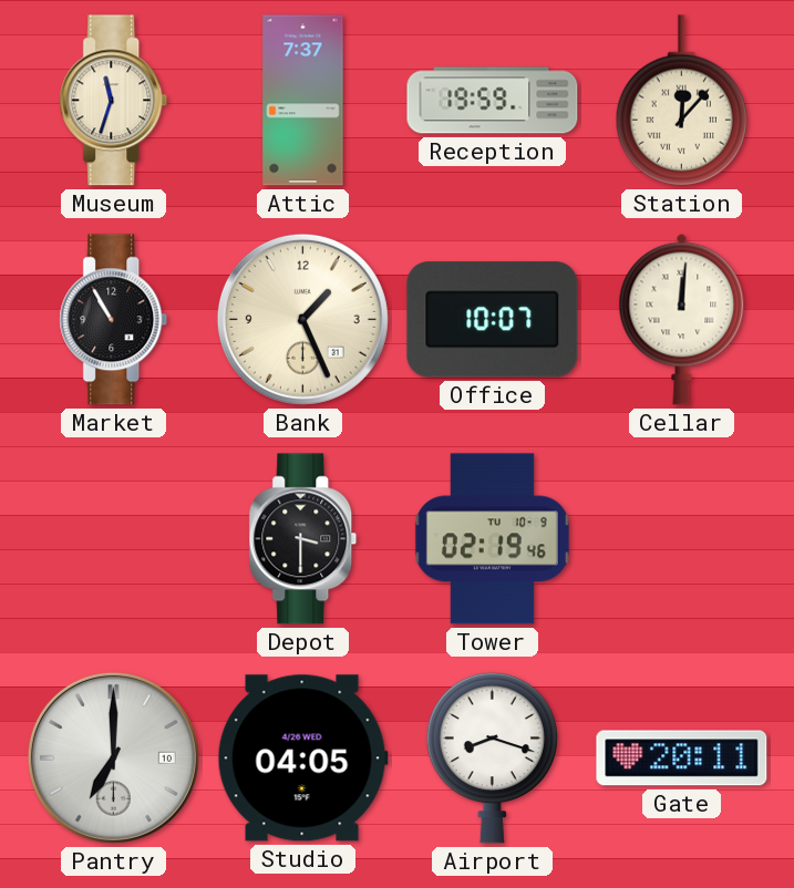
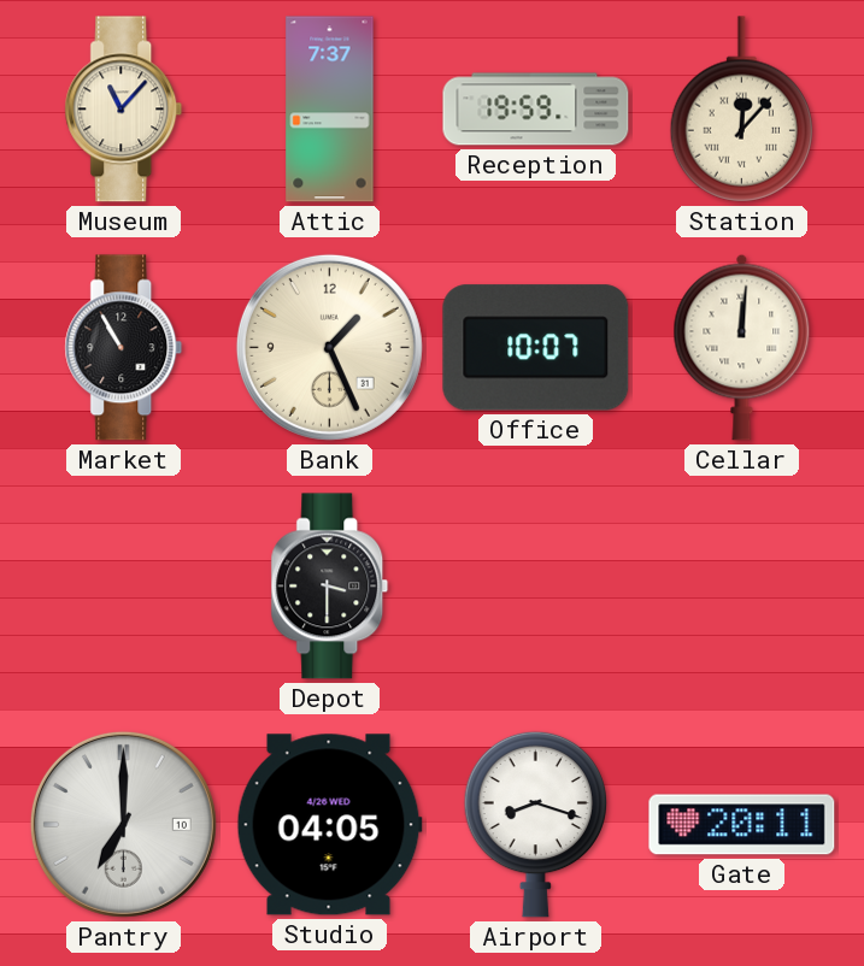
Museum: 11:33 -> 11:07 (124, 110)
Tower: 02:19 -> none (492, 539)
